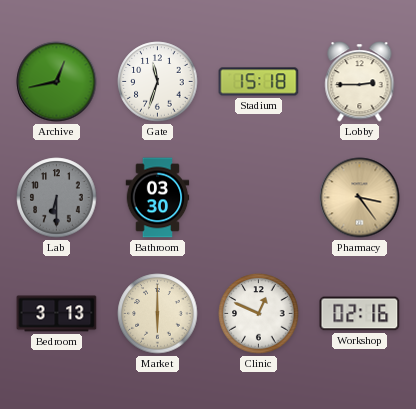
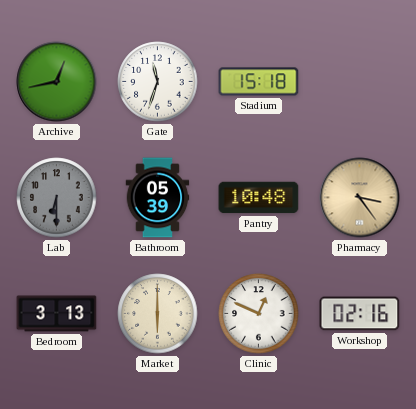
Lobby: 2:45 -> none (360, 82)
Bathroom: 03:30 -> 05:39 (158, 198)
Pantry: none -> 10:48 (259, 198)
